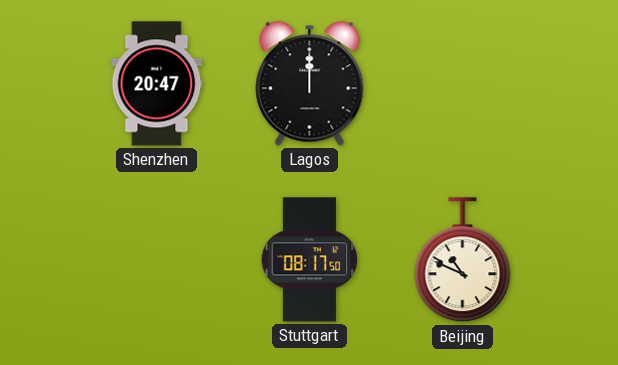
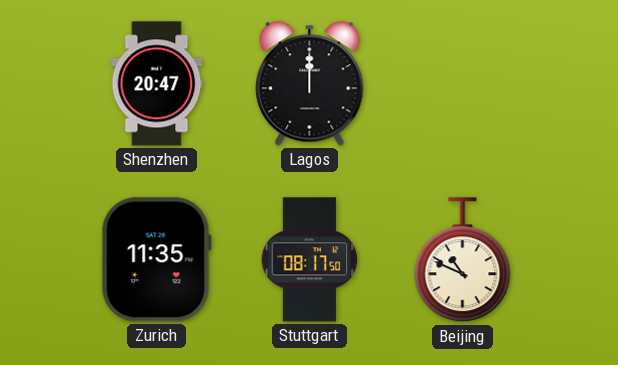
Zurich: none -> 11:35 (156, 260)
